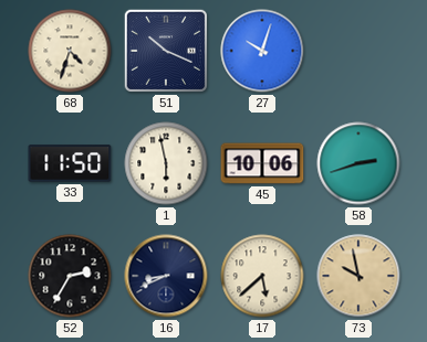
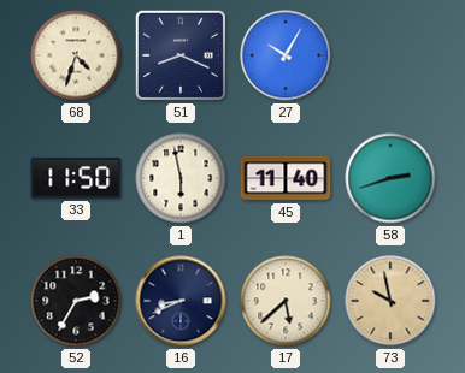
51: 10:19 -> 8:19 (181, 55)
27: 10:03 -> 10:05 (286, 55)
45: 10:06 -> 11:40 (286, 178)
